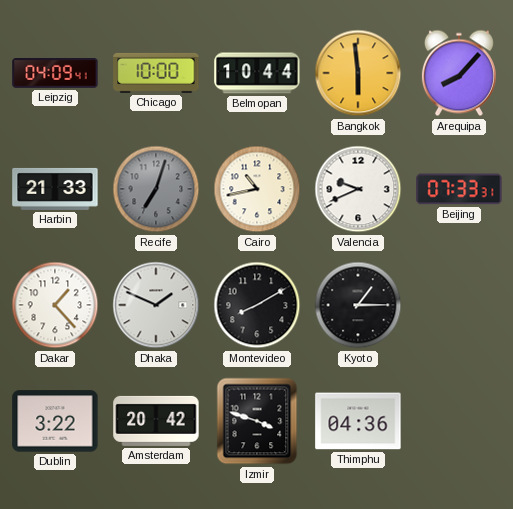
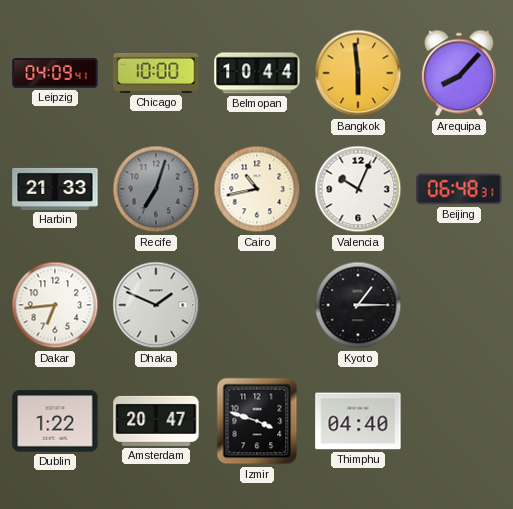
Valencia: 9:41 -> 10:04 (358, 189)
Beijing: 07:33 -> 06:48 (459, 189)
Dakar: 1:23 -> 6:44 (55, 305)
Montevideo: 8:10 -> none (257, 305)
Dublin: 3:22 -> 1:22 (55, 421)
Amsterdam: 20:42 -> 20:47 (156, 421)
Thimphu: 04:36 -> 04:40 (358, 421)
